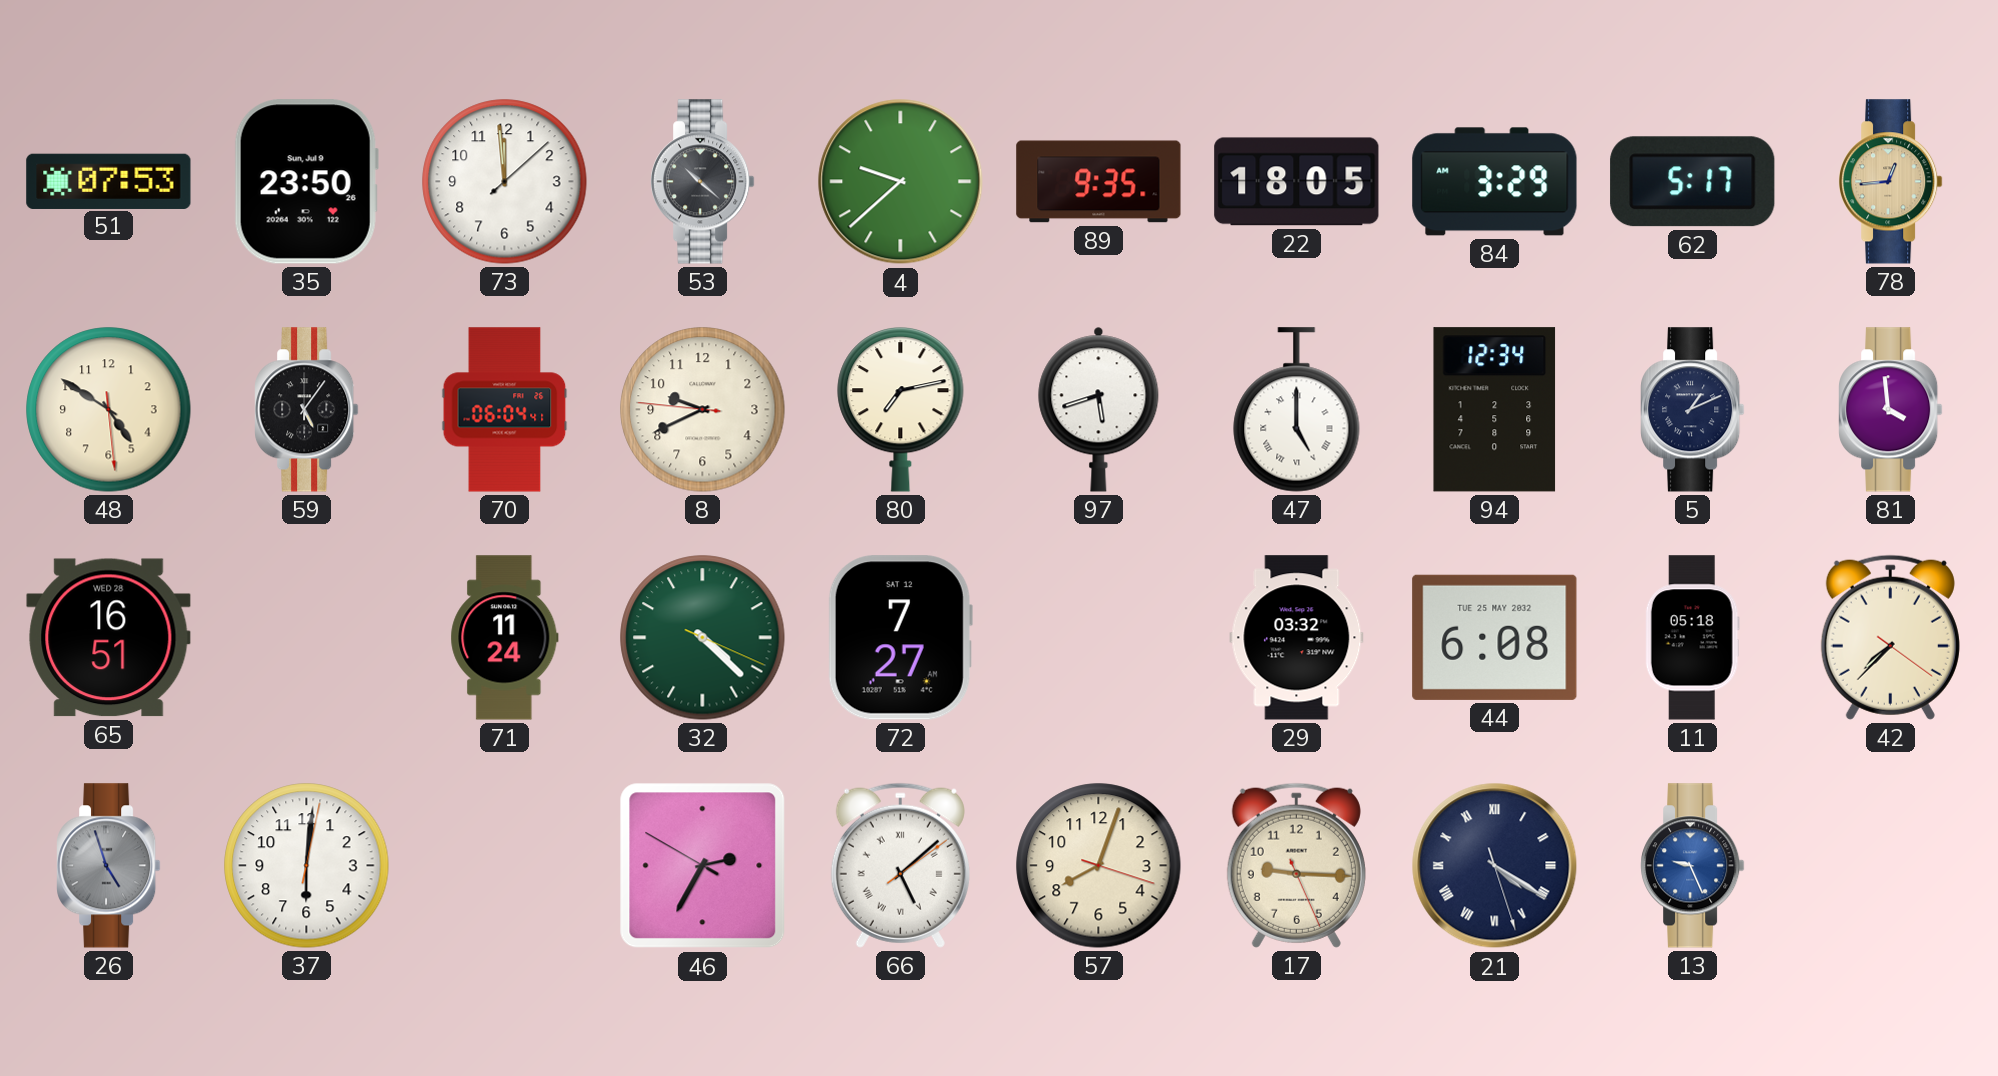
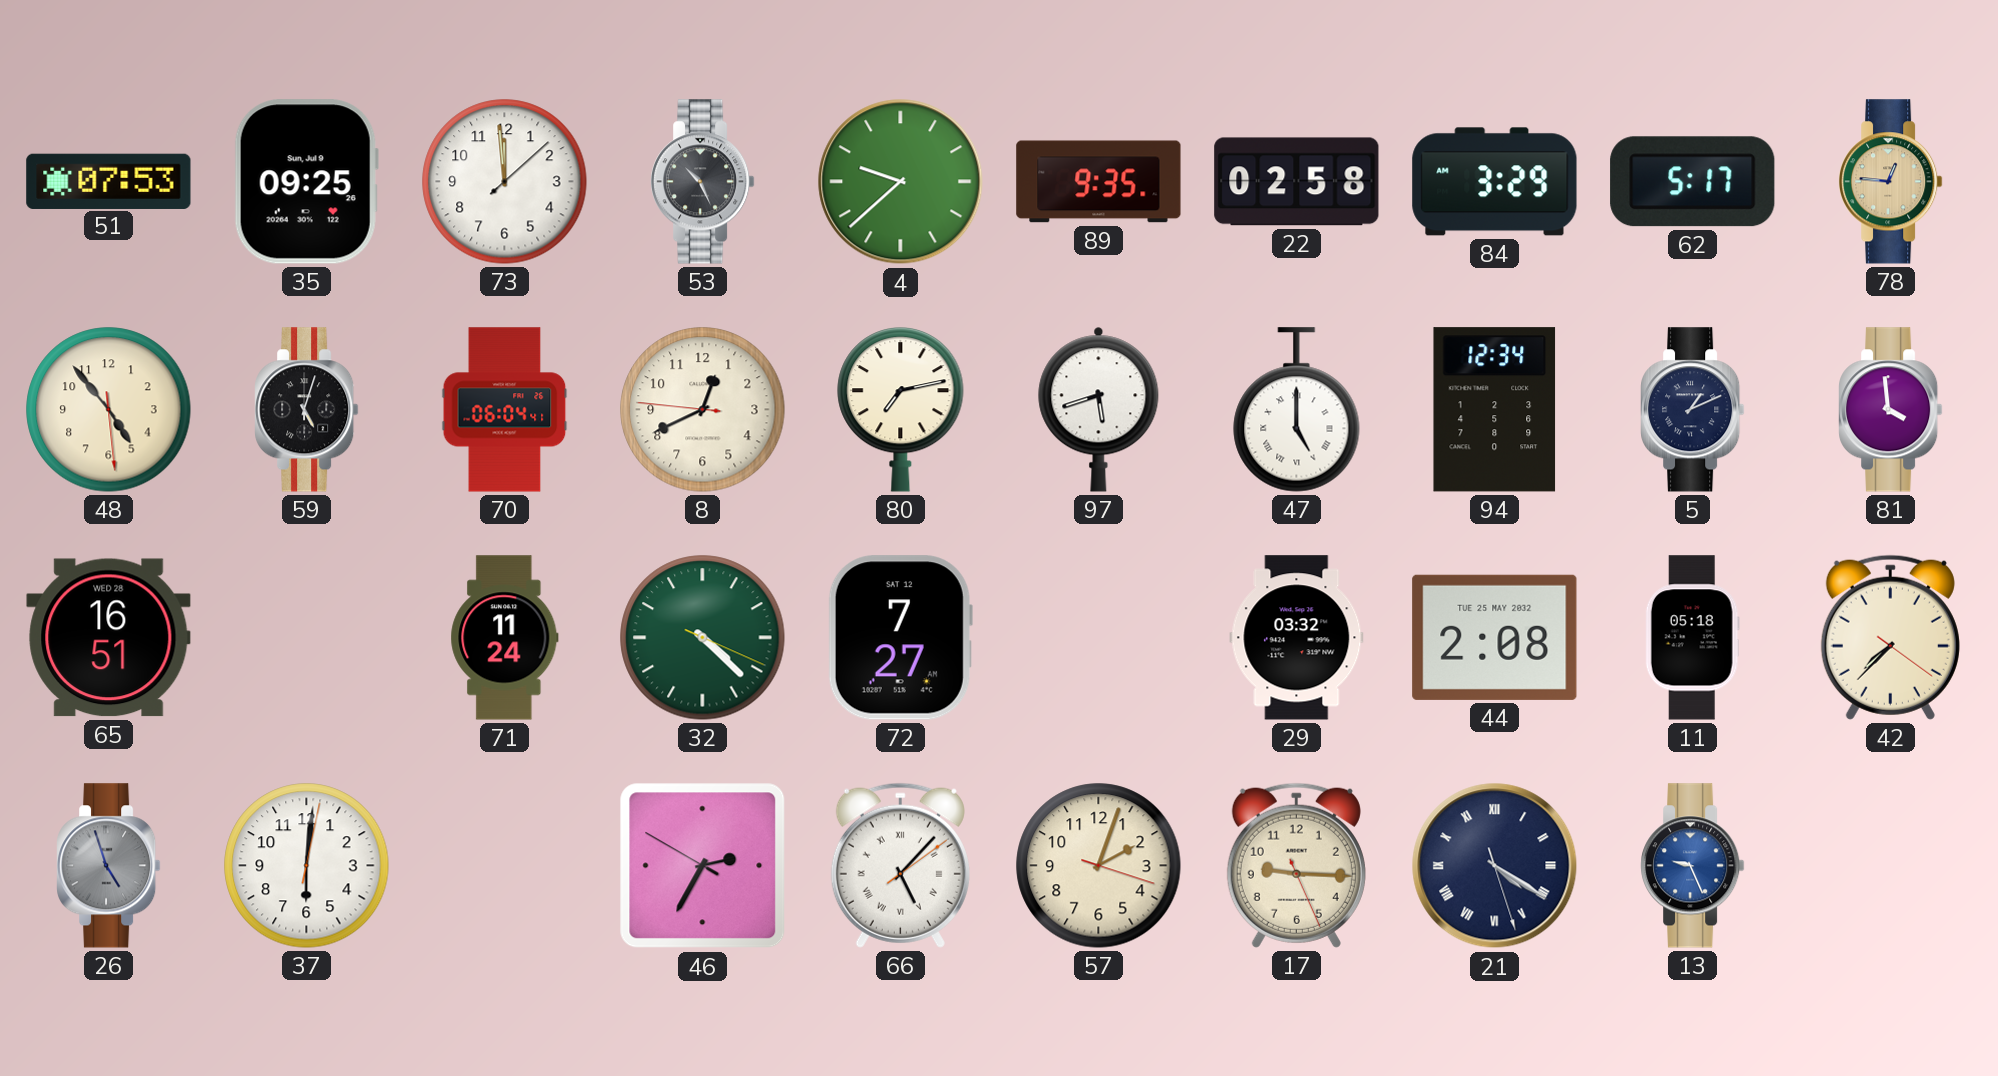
35: 23:50 -> 09:25 (306, 182)
53: 10:22 -> 10:26 (703, 182)
22: 18:05 -> 02:58 (1297, 182)
78: 12:44 -> 12:46 (1891, 182)
48: 4:50 -> 4:53 (109, 410)
59: 5:06 -> 5:03 (307, 410)
8: 9:40 -> 12:40 (703, 410)
44: 6:08 -> 2:08 (1495, 637)
66: 5:08 -> 5:07 (900, 865)
57: 8:03 -> 2:03 (1099, 866)
